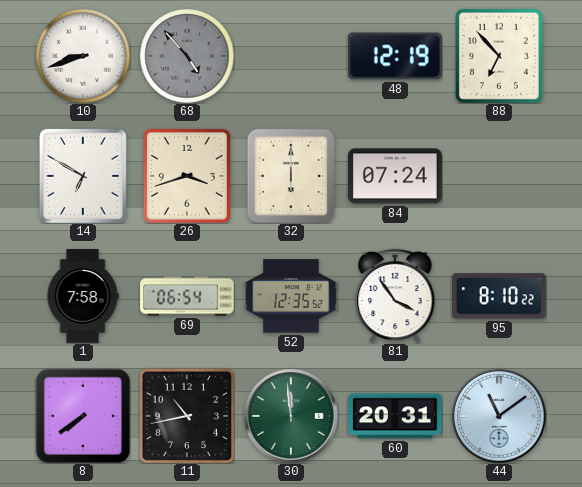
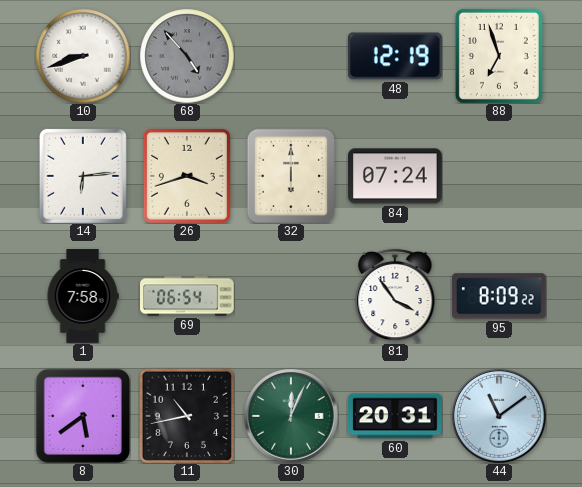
88: 6:53 -> 6:57 (499, 56)
14: 6:50 -> 6:14 (83, 176)
52: 12:35 -> none (292, 296)
95: 8:10 -> 8:09 (499, 296)
8: 7:39 -> 5:39 (83, 416)
30: 11:59 -> 12:04 (291, 416)
